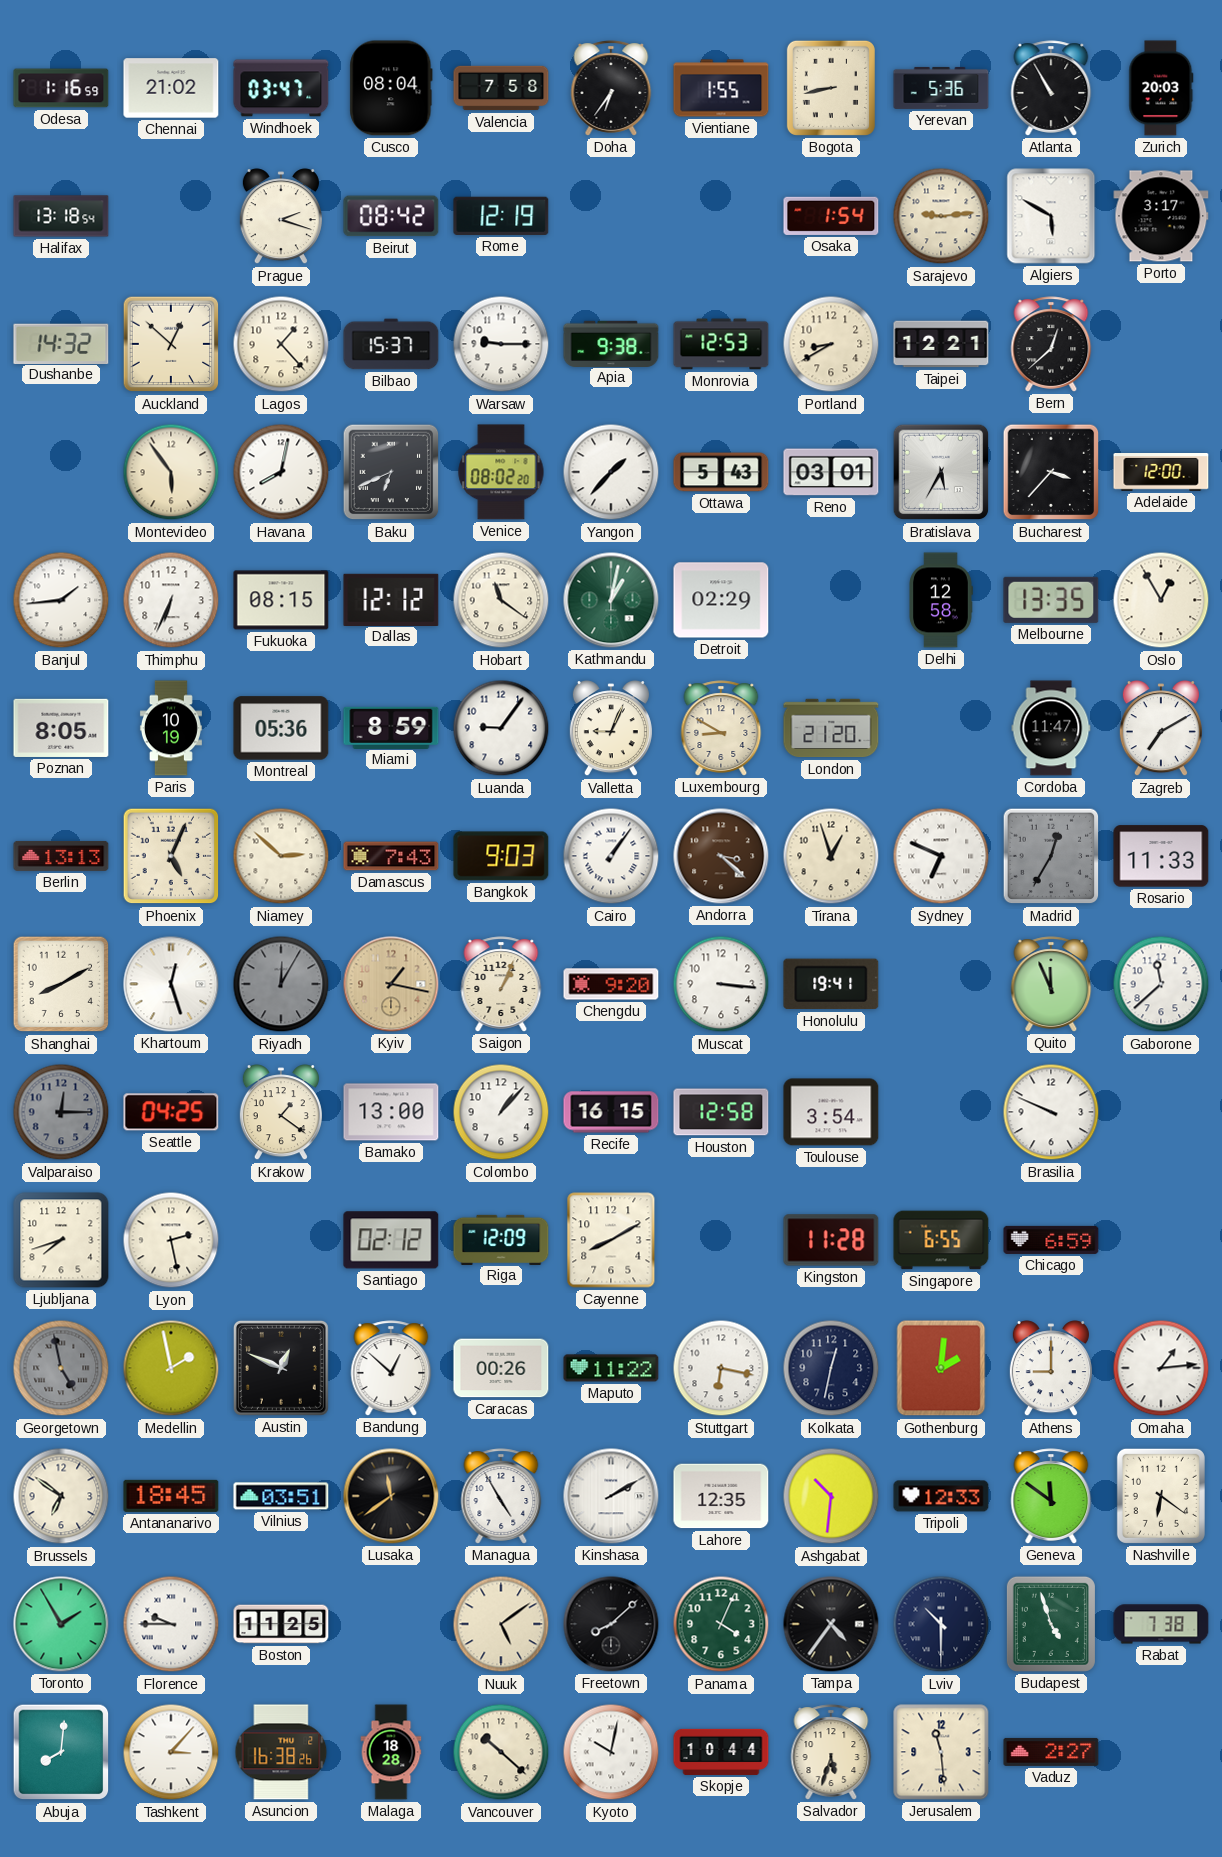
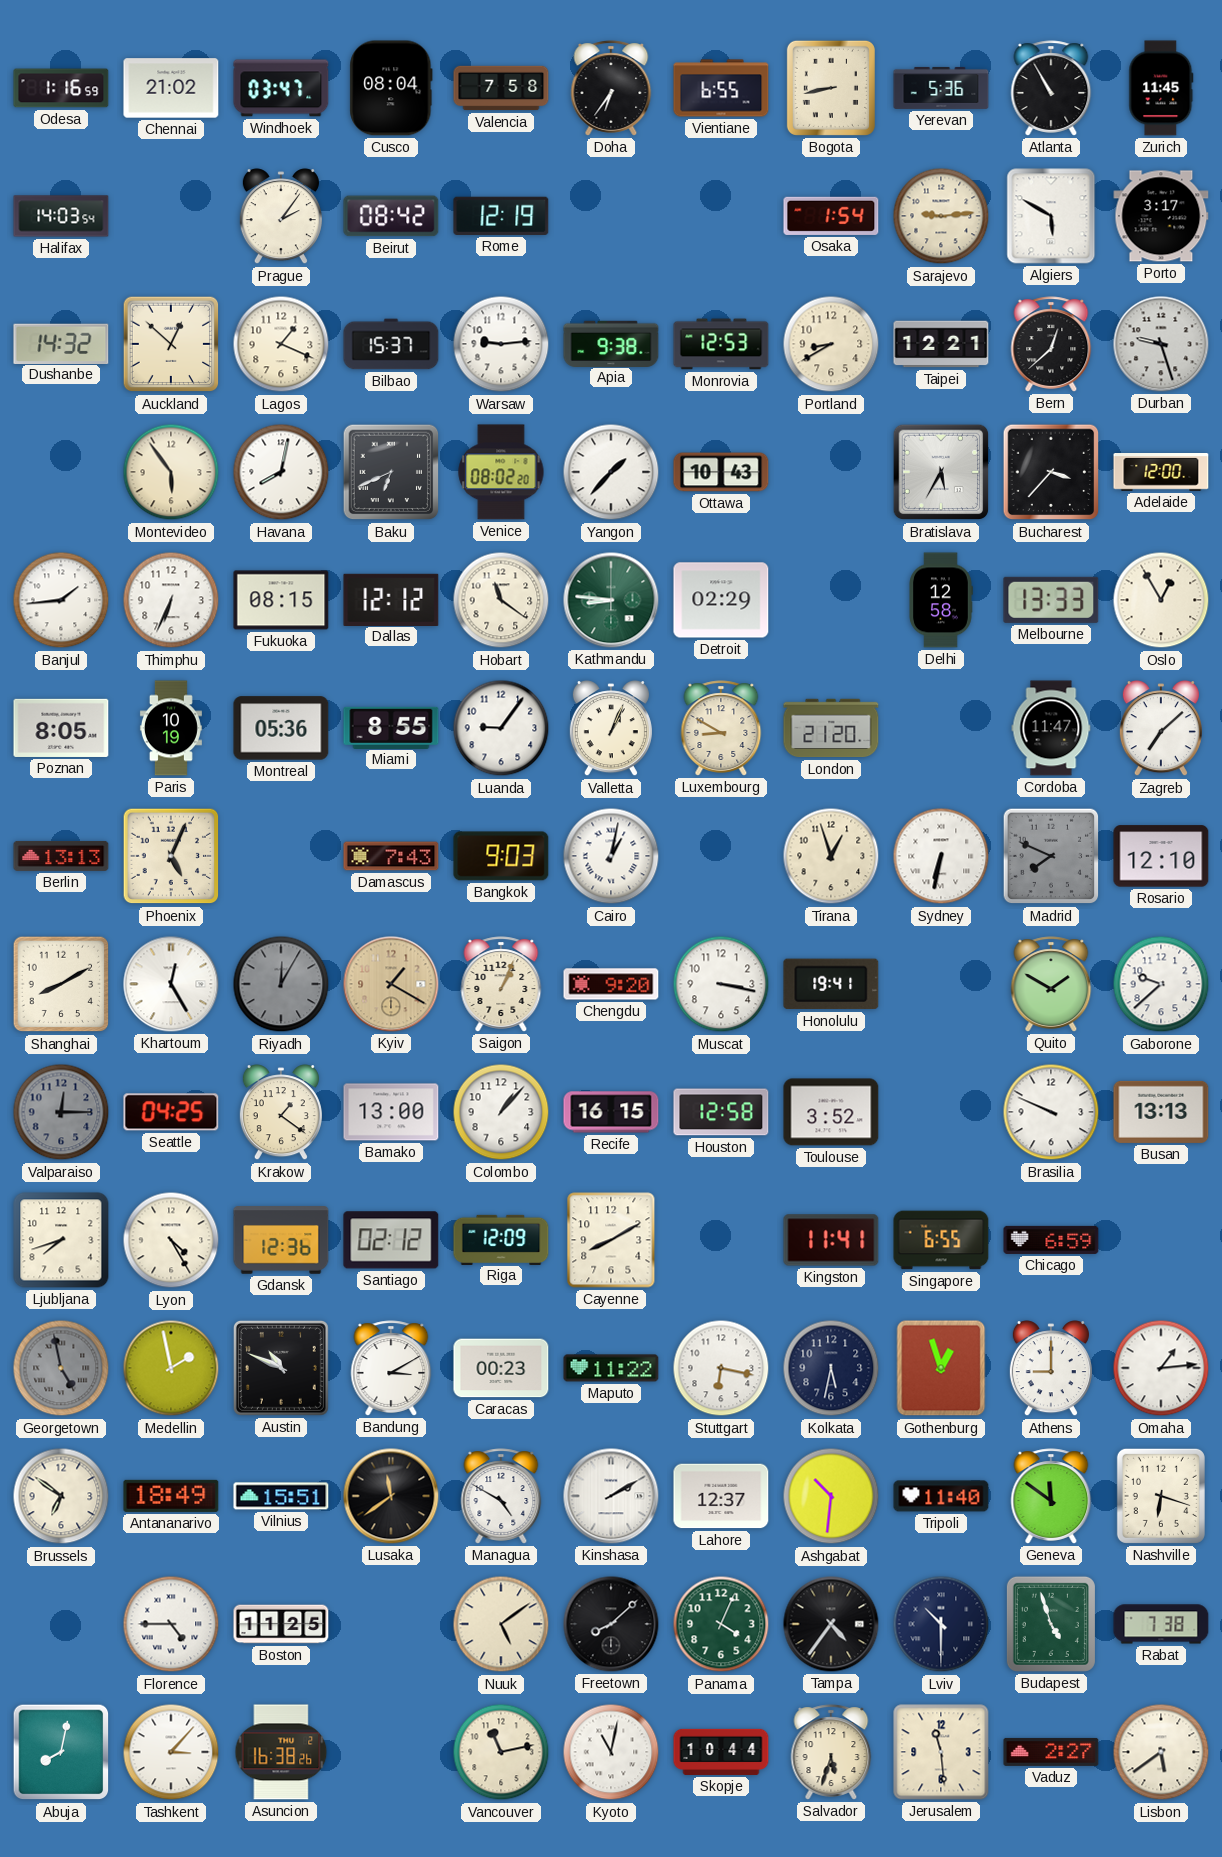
Vientiane: 1:55 -> 6:55 (721, 88)
Zurich: 20:03 -> 11:45 (1161, 88)
Halifax: 13:18 -> 14:03 (61, 216)
Prague: 2:18 -> 2:06 (281, 217)
Lagos: 1:23 -> 1:19 (281, 344)
Warsaw: 9:15 -> 9:14 (501, 344)
Durban: none -> 9:27 (1161, 344)
Ottawa: 5:43 -> 10:43 (721, 472)
Reno: 03:01 -> none (831, 472)
Kathmandu: 1:02 -> 8:46 (611, 600)
Melbourne: 13:35 -> 13:33 (1051, 600)
Miami: 8:59 -> 8:55 (391, 727)
Valletta: 9:04 -> 1:04 (611, 729)
Zagreb: 7:10 -> 7:08 (1161, 729)
Niamey: 2:52 -> none (281, 856)
Cairo: 1:06 -> 1:02 (611, 856)
Andorra: 3:22 -> none (721, 856)
Sydney: 6:49 -> 6:32 (941, 856)
Madrid: 12:35 -> 7:49 (1051, 856)
Rosario: 11:33 -> 12:10 (1161, 856)
Khartoum: 12:27 -> 12:25 (171, 984)
Kyiv: 1:17 -> 1:20 (391, 984)
Muscat: 3:16 -> 3:17 (721, 984)
Quito: 11:56 -> 1:50 (1051, 984)
Gaborone: 11:38 -> 9:38 (1161, 984)
Toulouse: 3:54 -> 3:52 (831, 1112)
Busan: none -> 13:13 (1161, 1112)
Lyon: 2:28 -> 4:25 (171, 1240)
Gdansk: none -> 12:36 (281, 1240)
Kingston: 11:28 -> 11:41 (831, 1240)
Austin: 12:49 -> 10:49 (281, 1368)
Bandung: 12:52 -> 3:10 (391, 1368)
Caracas: 00:26 -> 00:23 (501, 1368)
Kolkata: 12:32 -> 5:32 (831, 1368)
Gothenburg: 2:01 -> 12:57 (941, 1368)
Antananarivo: 18:45 -> 18:49 (171, 1496)
Vilnius: 03:51 -> 15:51 (281, 1496)
Managua: 4:55 -> 4:50 (501, 1496)
Lahore: 12:35 -> 12:37 (721, 1496)
Tripoli: 12:33 -> 11:40 (941, 1496)
Nashville: 6:21 -> 6:18 (1161, 1496)
Toronto: 1:55 -> none (61, 1624)
Florence: 9:45 -> 4:45 (171, 1624)
Abuja: 8:01 -> 8:02 (61, 1752)
Malaga: 18:28 -> none (391, 1752)
Vancouver: 10:22 -> 11:13 (501, 1752)
Kyoto: 10:02 -> 11:02 (611, 1752)
Lisbon: none -> 5:39 (1161, 1752)
